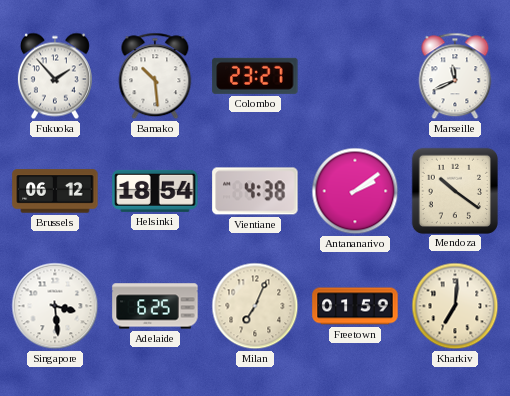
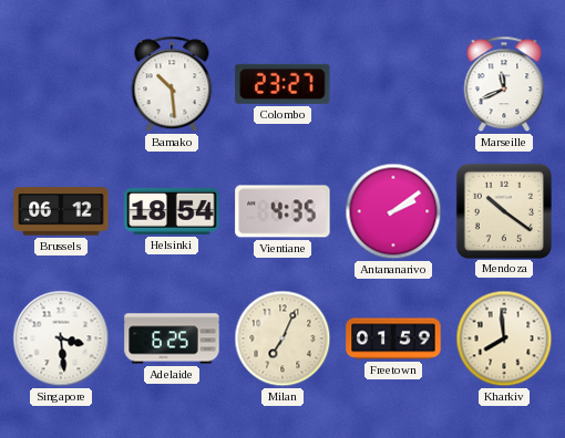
Fukuoka: 1:53 -> none (55, 76)
Vientiane: 4:38 -> 4:35 (282, 211)
Kharkiv: 7:01 -> 7:59 (504, 338)
